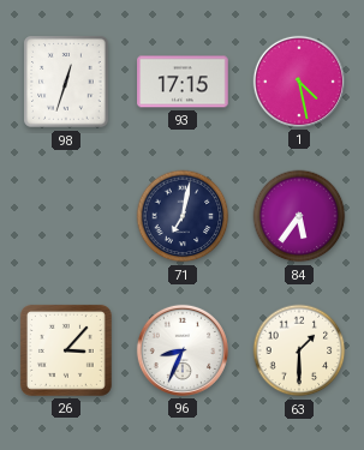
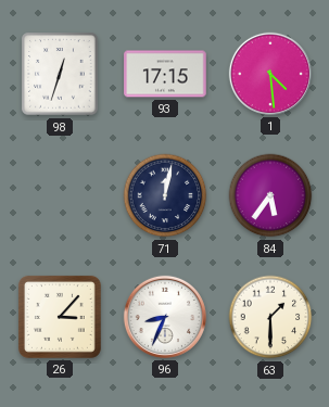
1: 4:28 -> 4:29 (270, 74)
71: 7:02 -> 12:02 (165, 195)
